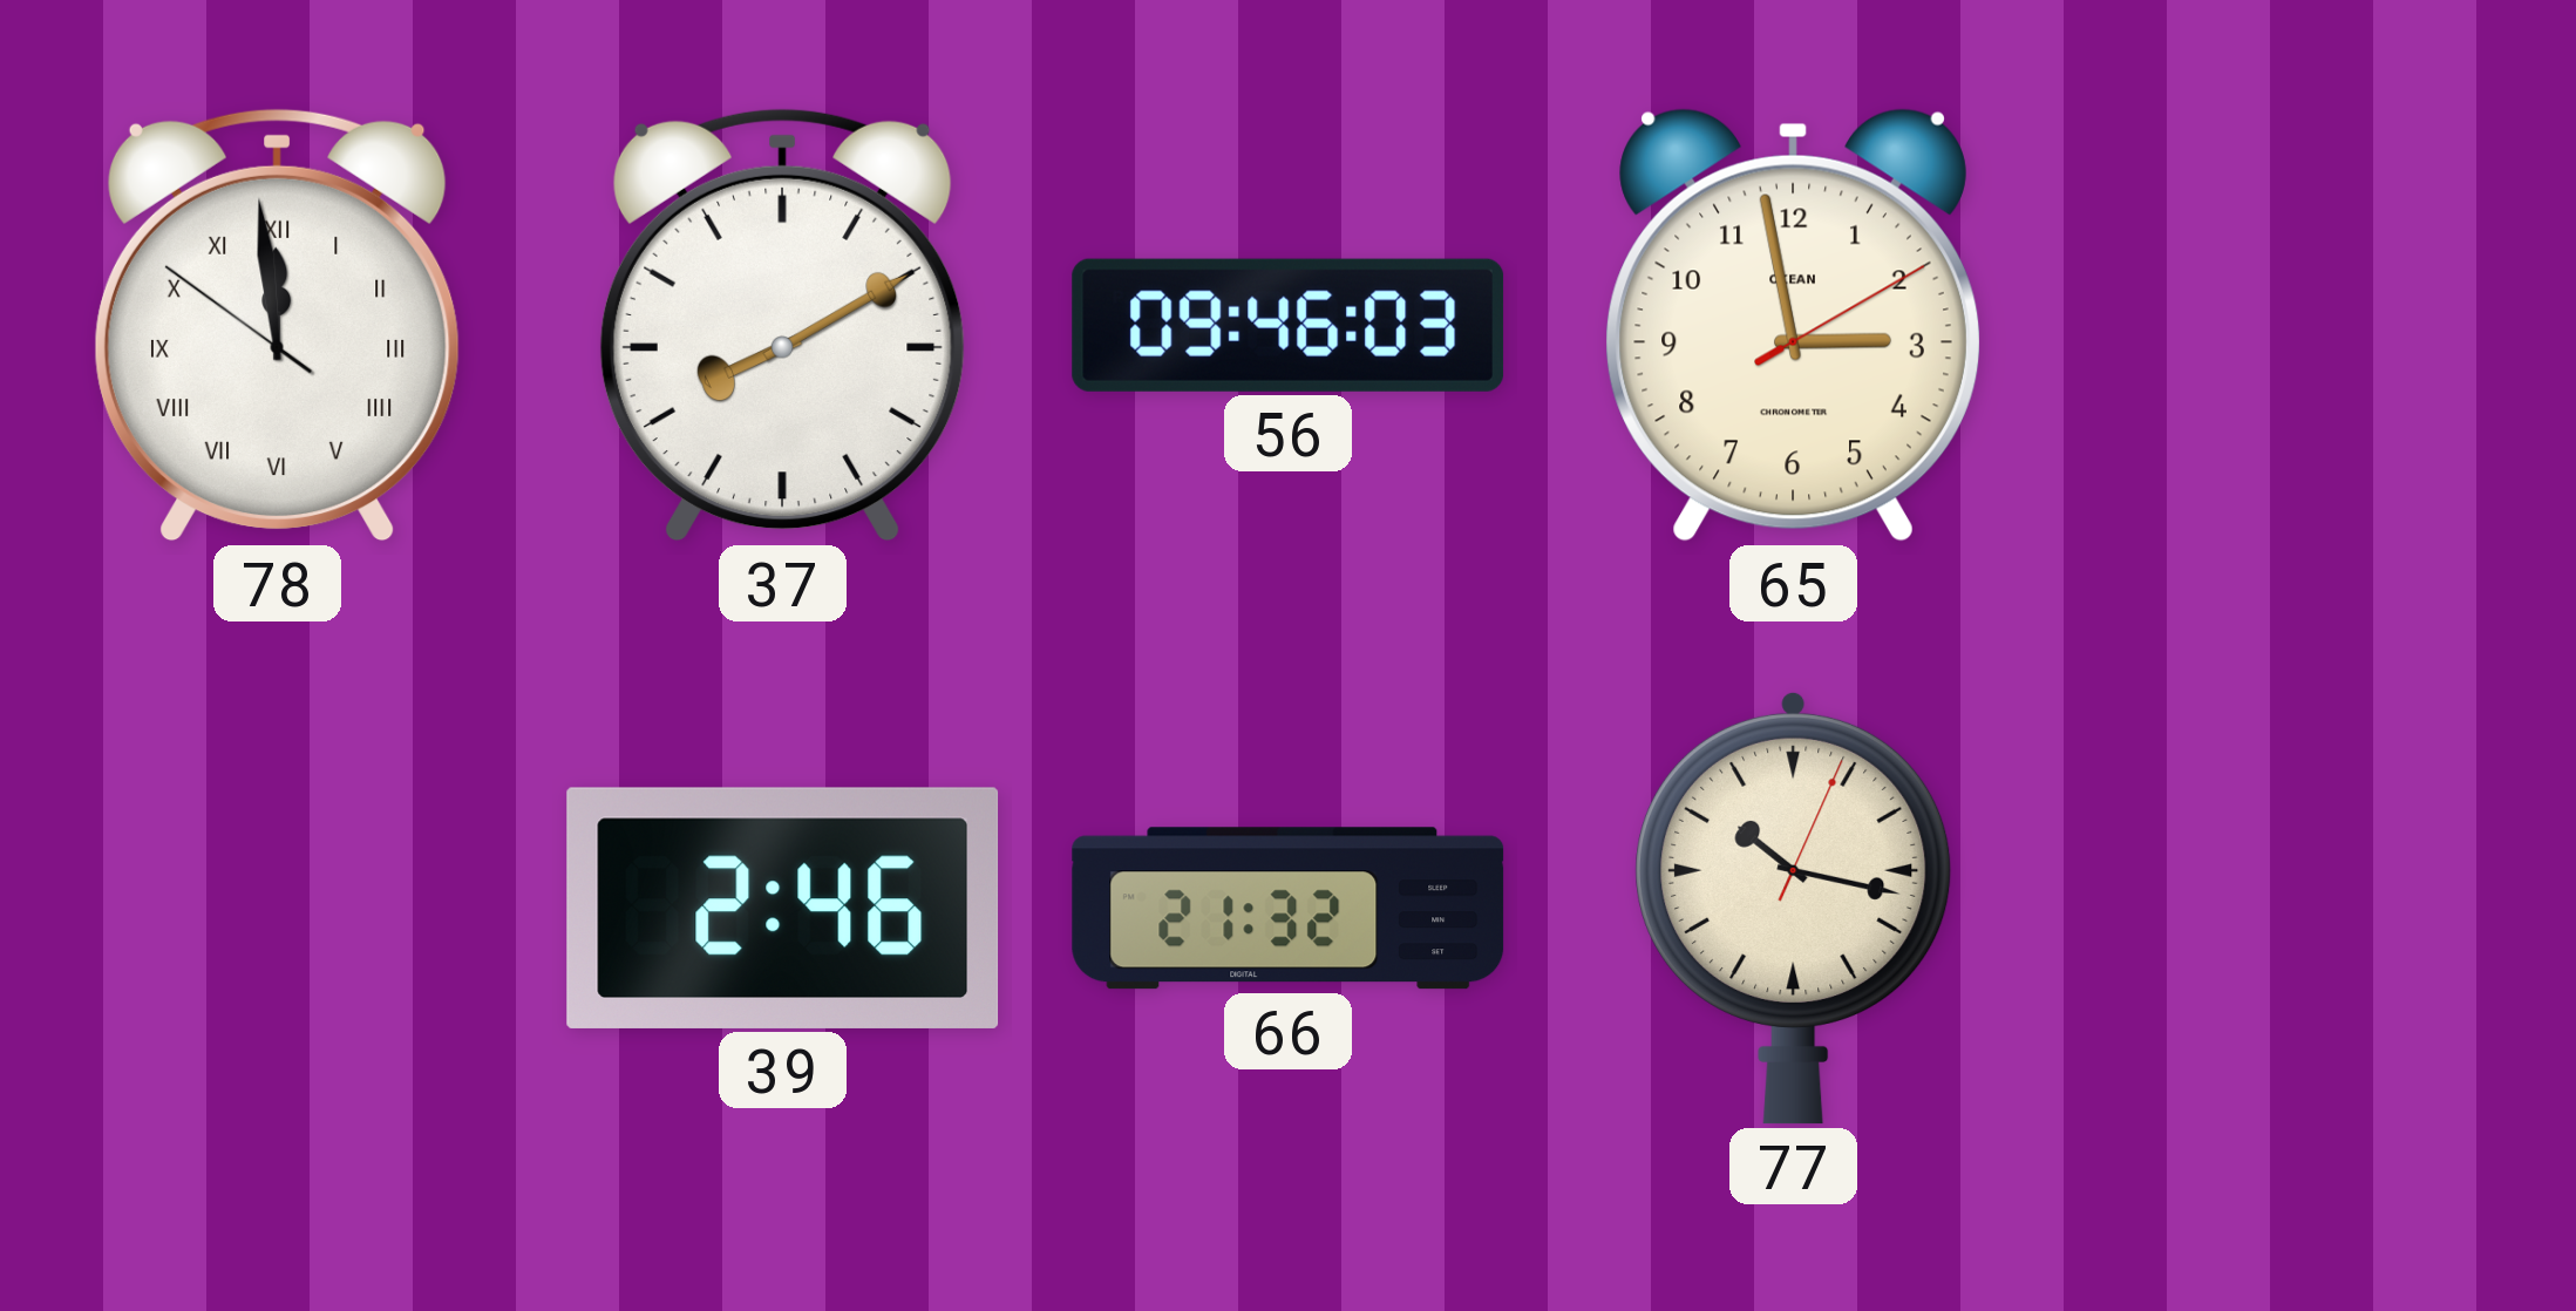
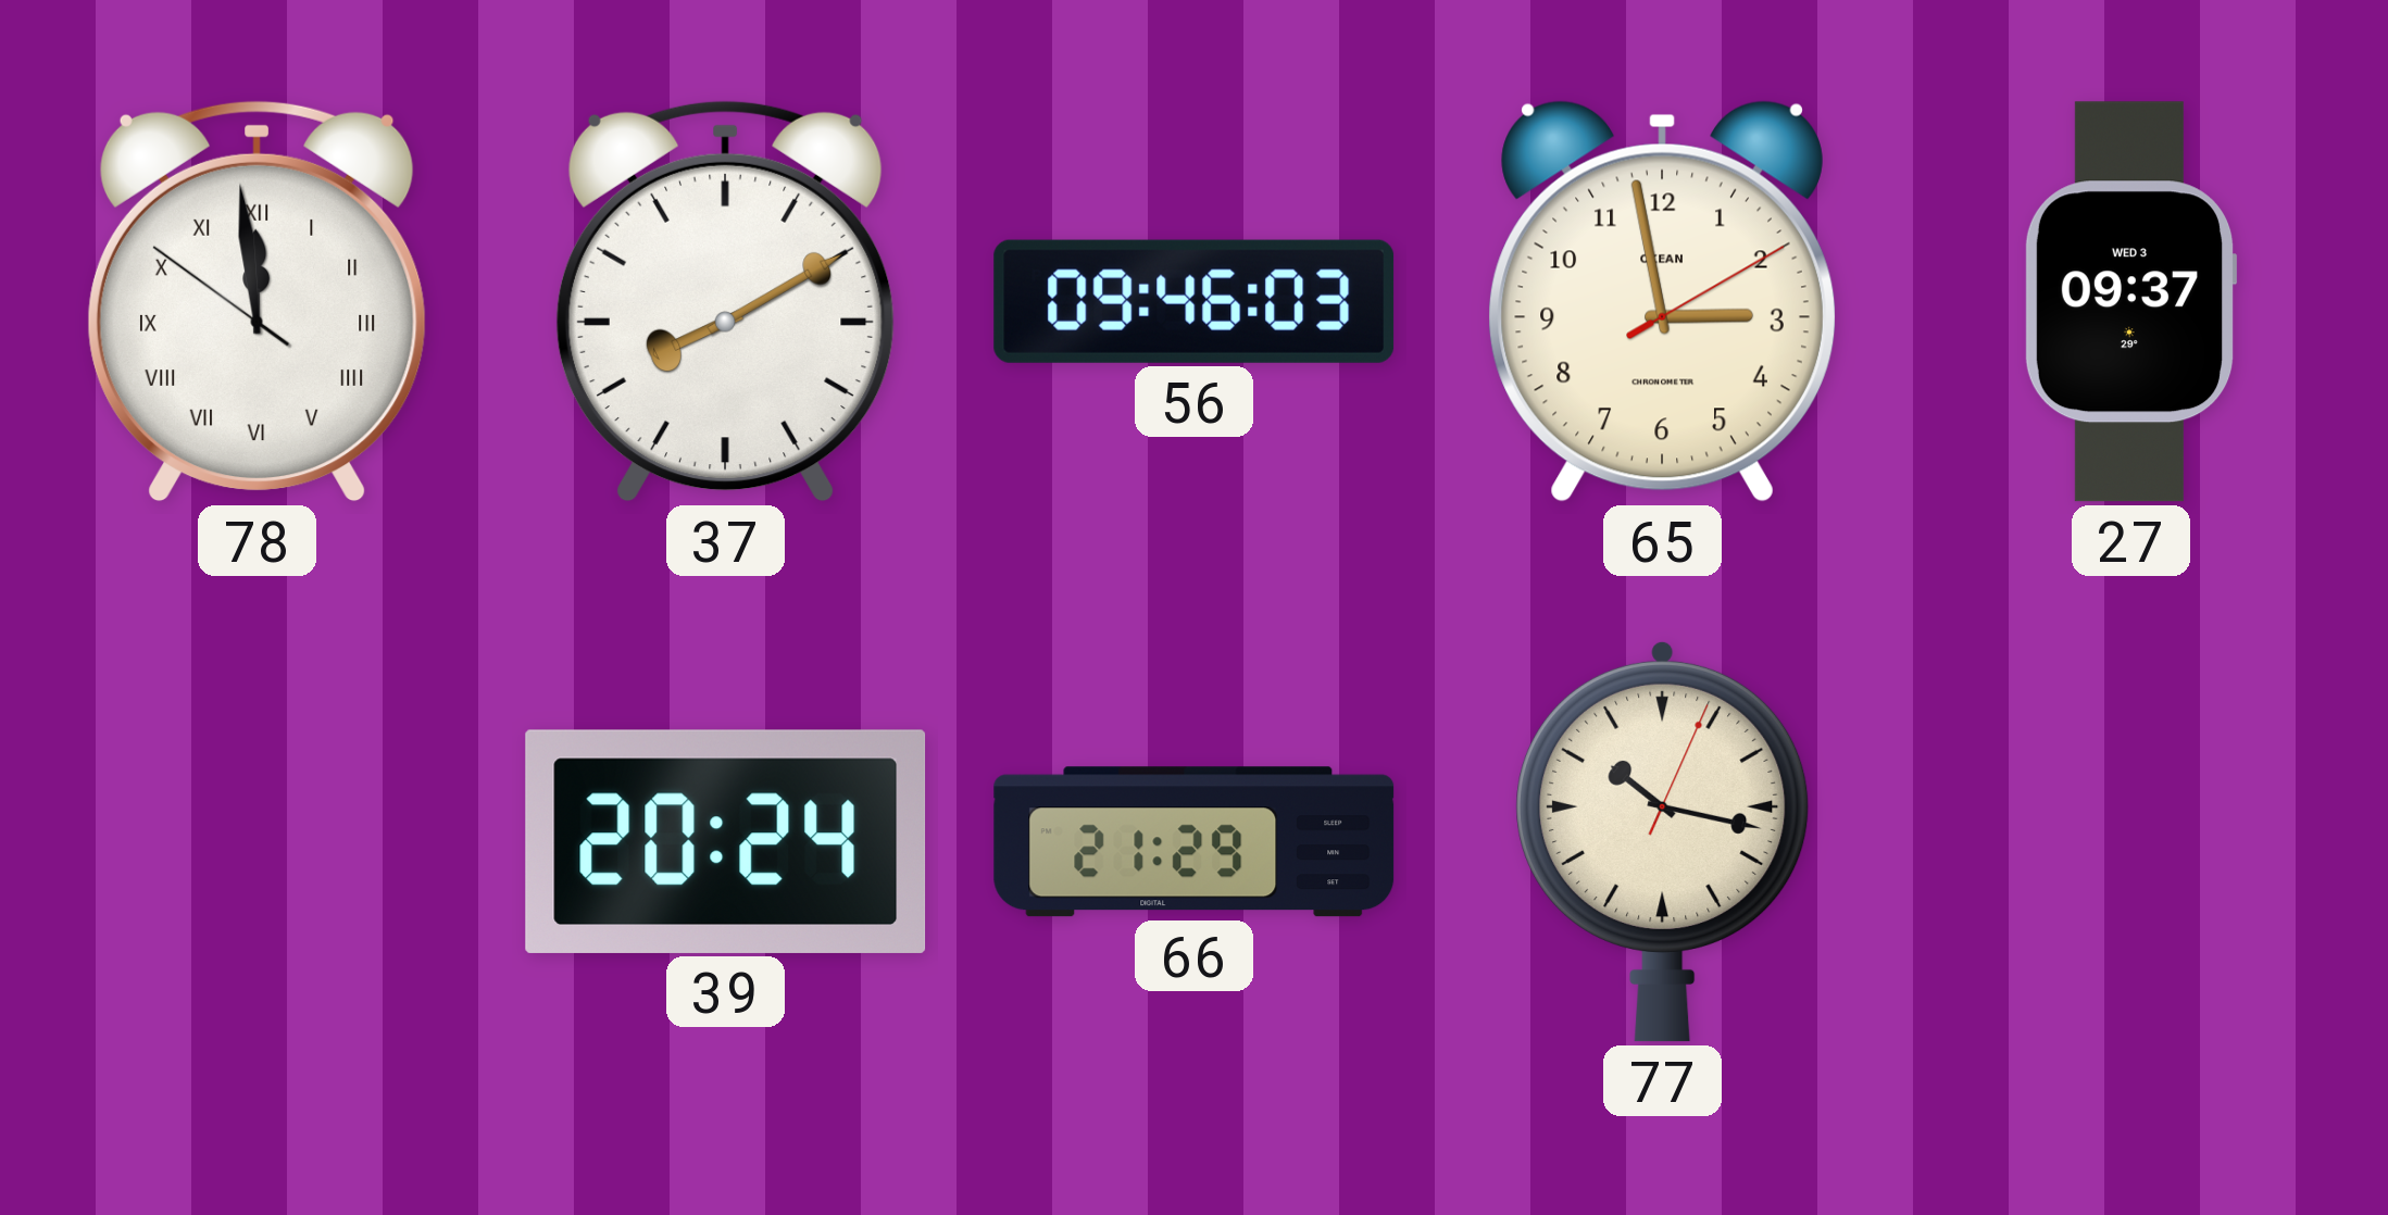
27: none -> 09:37 (2130, 302)
39: 2:46 -> 20:24 (726, 841)
66: 21:32 -> 21:29 (1195, 842)
